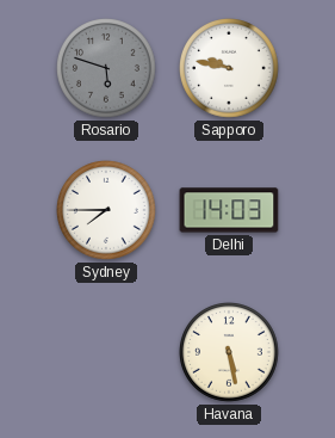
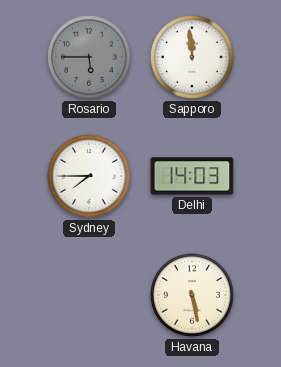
Rosario: 5:48 -> 5:45 (90, 58)
Sapporo: 9:47 -> 11:59 (193, 58)
